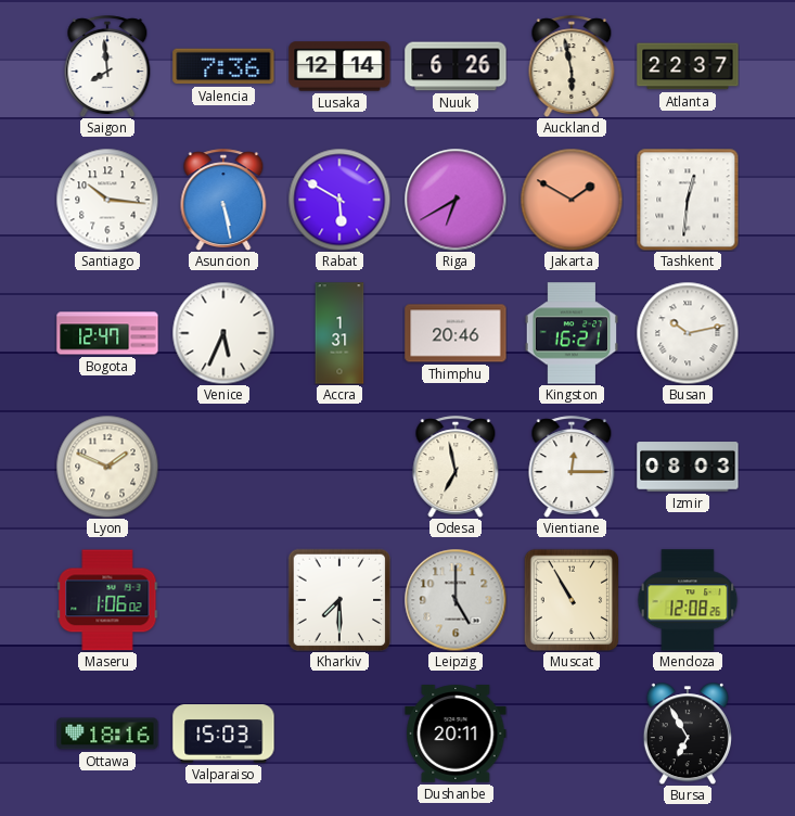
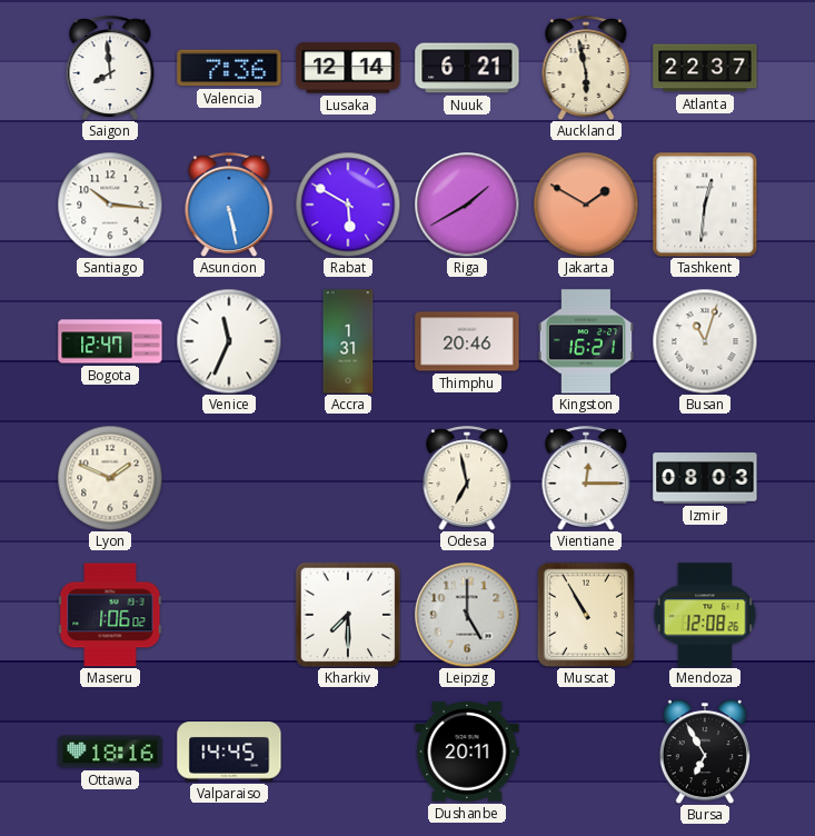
Nuuk: 6:26 -> 6:21 (467, 68)
Riga: 6:40 -> 1:40 (467, 205)
Venice: 5:34 -> 11:34 (229, 341)
Busan: 10:13 -> 11:03 (705, 341)
Valparaiso: 15:03 -> 14:45 (229, 752)
